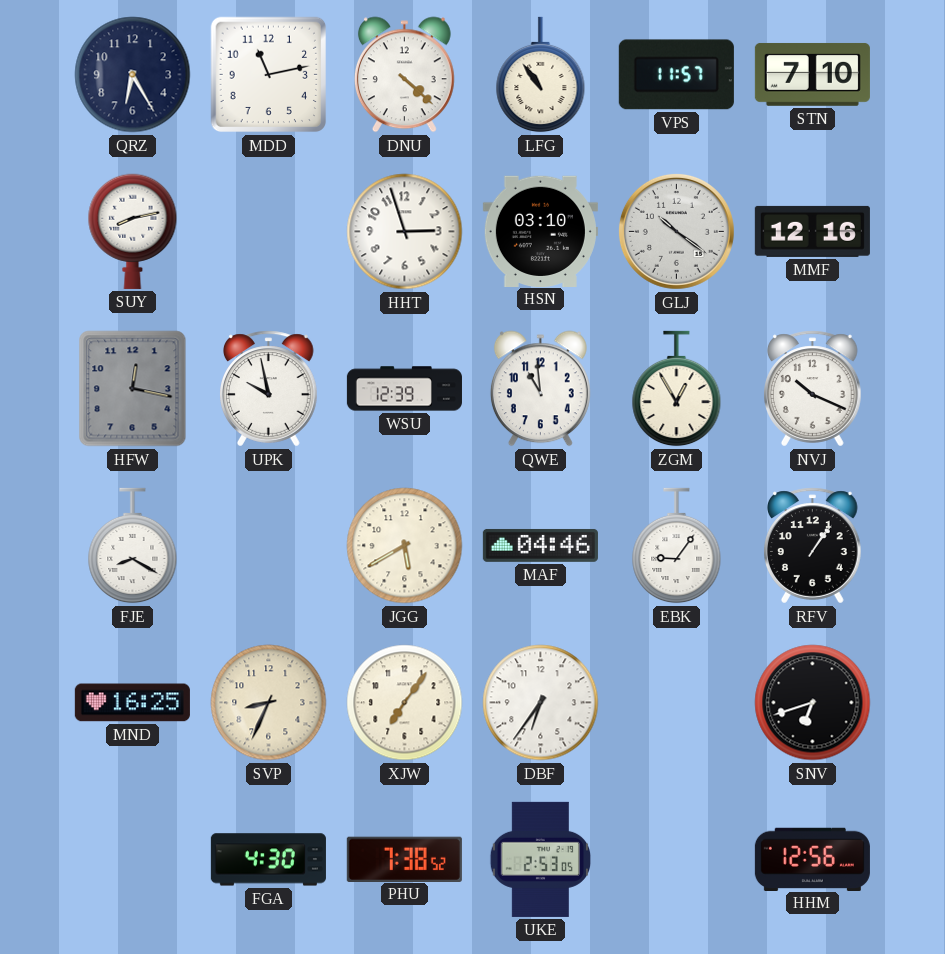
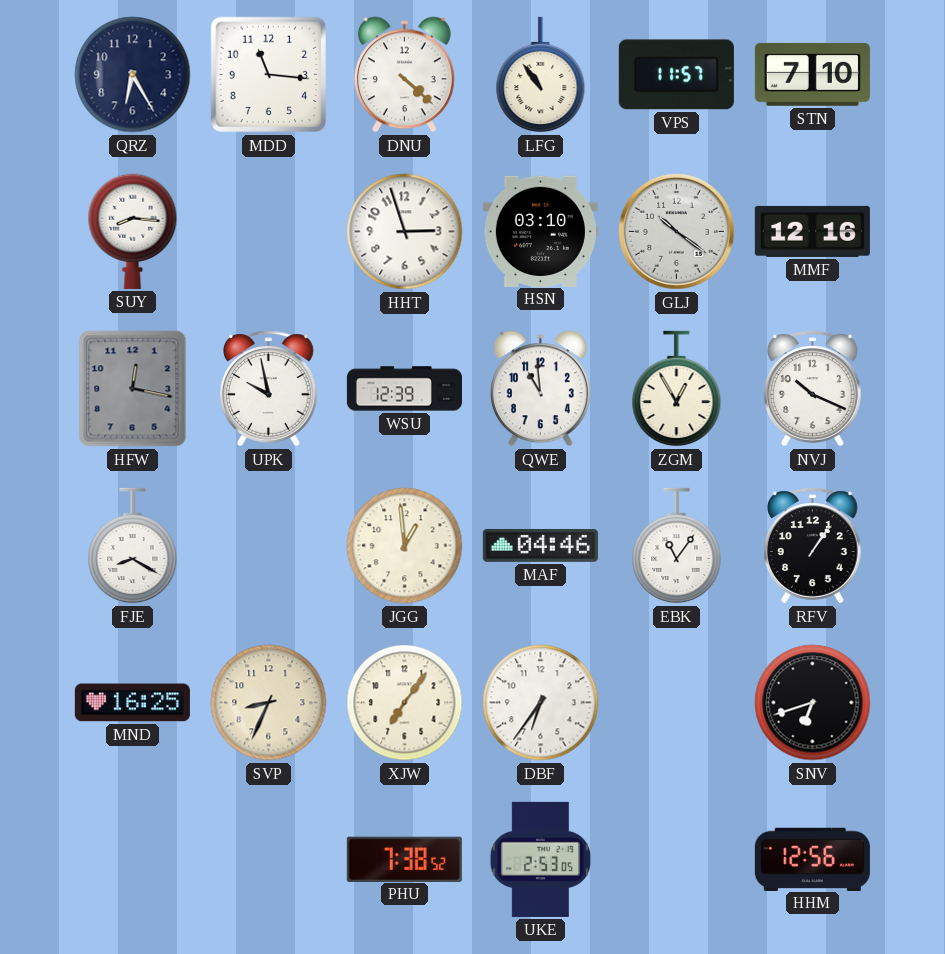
MDD: 11:13 -> 11:16 (269, 75)
SUY: 8:13 -> 8:16 (133, 231)
JGG: 5:40 -> 12:59 (405, 546)
EBK: 9:06 -> 11:06 (677, 546)
FGA: 4:30 -> none (268, 860)
